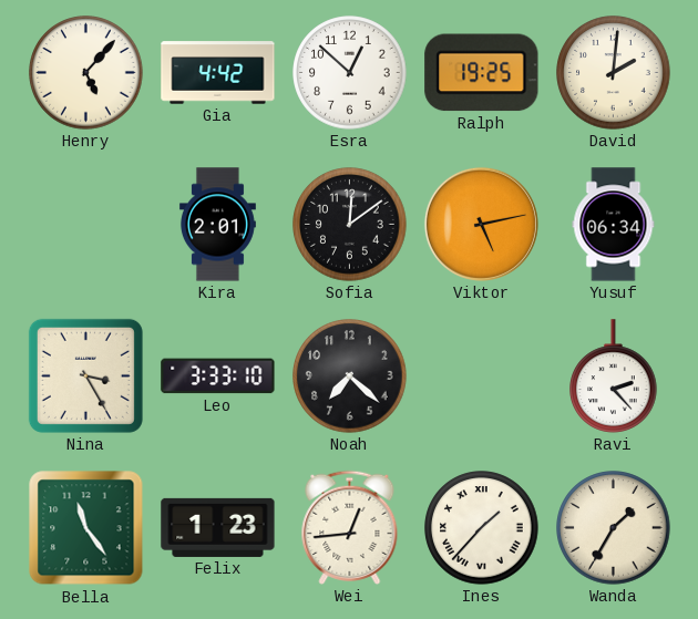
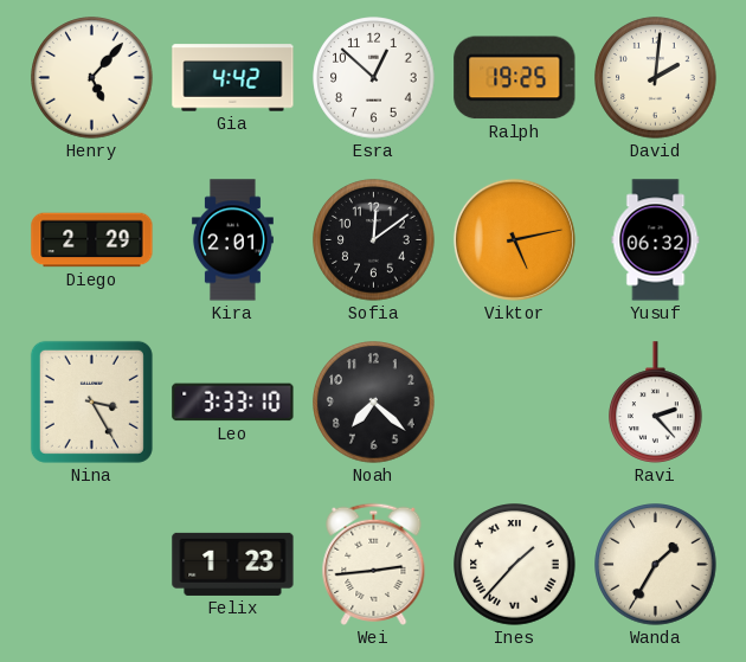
Diego: none -> 2:29 (92, 240)
Yusuf: 06:34 -> 06:32 (656, 240)
Bella: 11:24 -> none (86, 528)
Wei: 12:44 -> 2:44 (374, 564)
